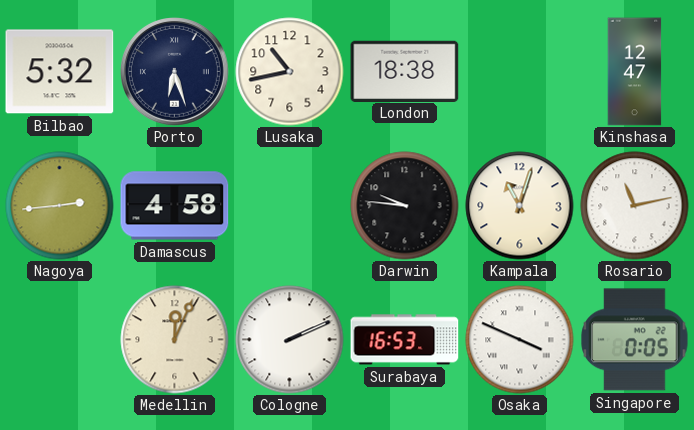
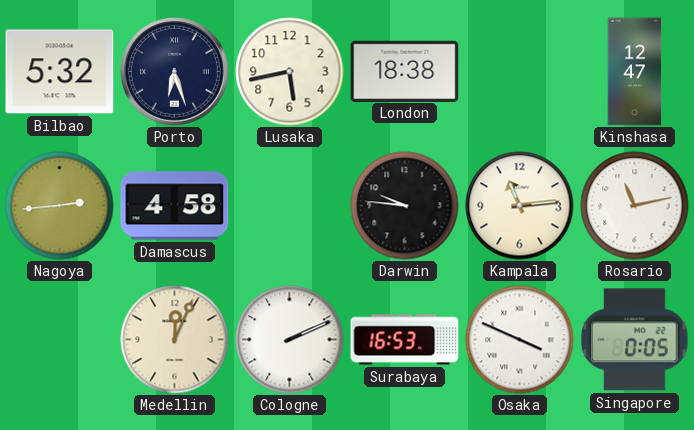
Lusaka: 10:43 -> 5:43 (290, 72)
Kampala: 11:03 -> 11:14 (520, 206)
